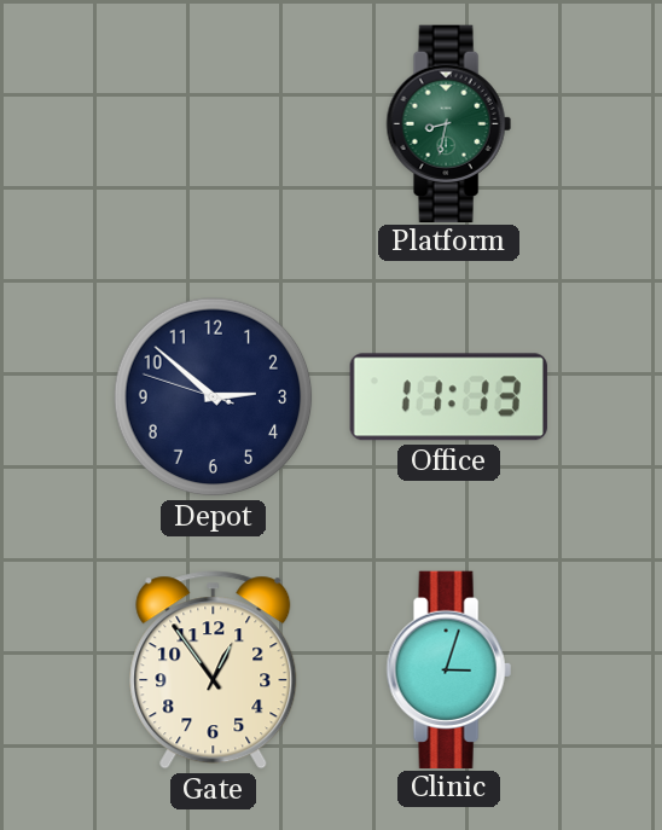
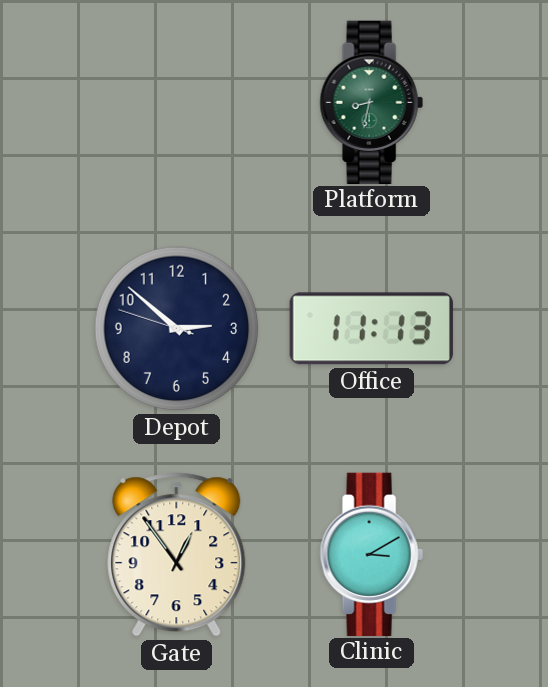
Clinic: 3:03 -> 3:10 (371, 554)
